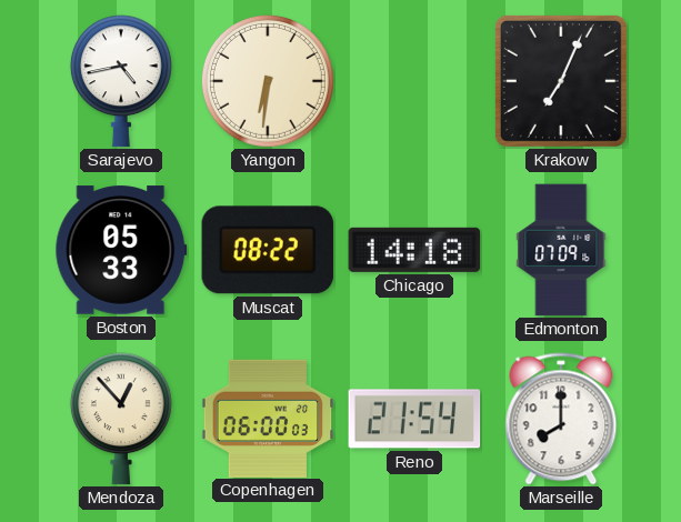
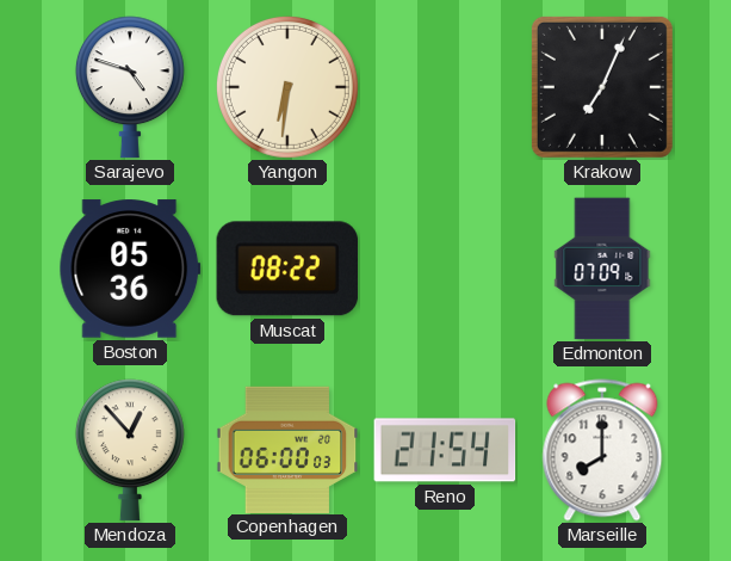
Sarajevo: 4:43 -> 4:48 (130, 87)
Boston: 05:33 -> 05:36 (130, 269)
Chicago: 14:18 -> none (414, 250)
